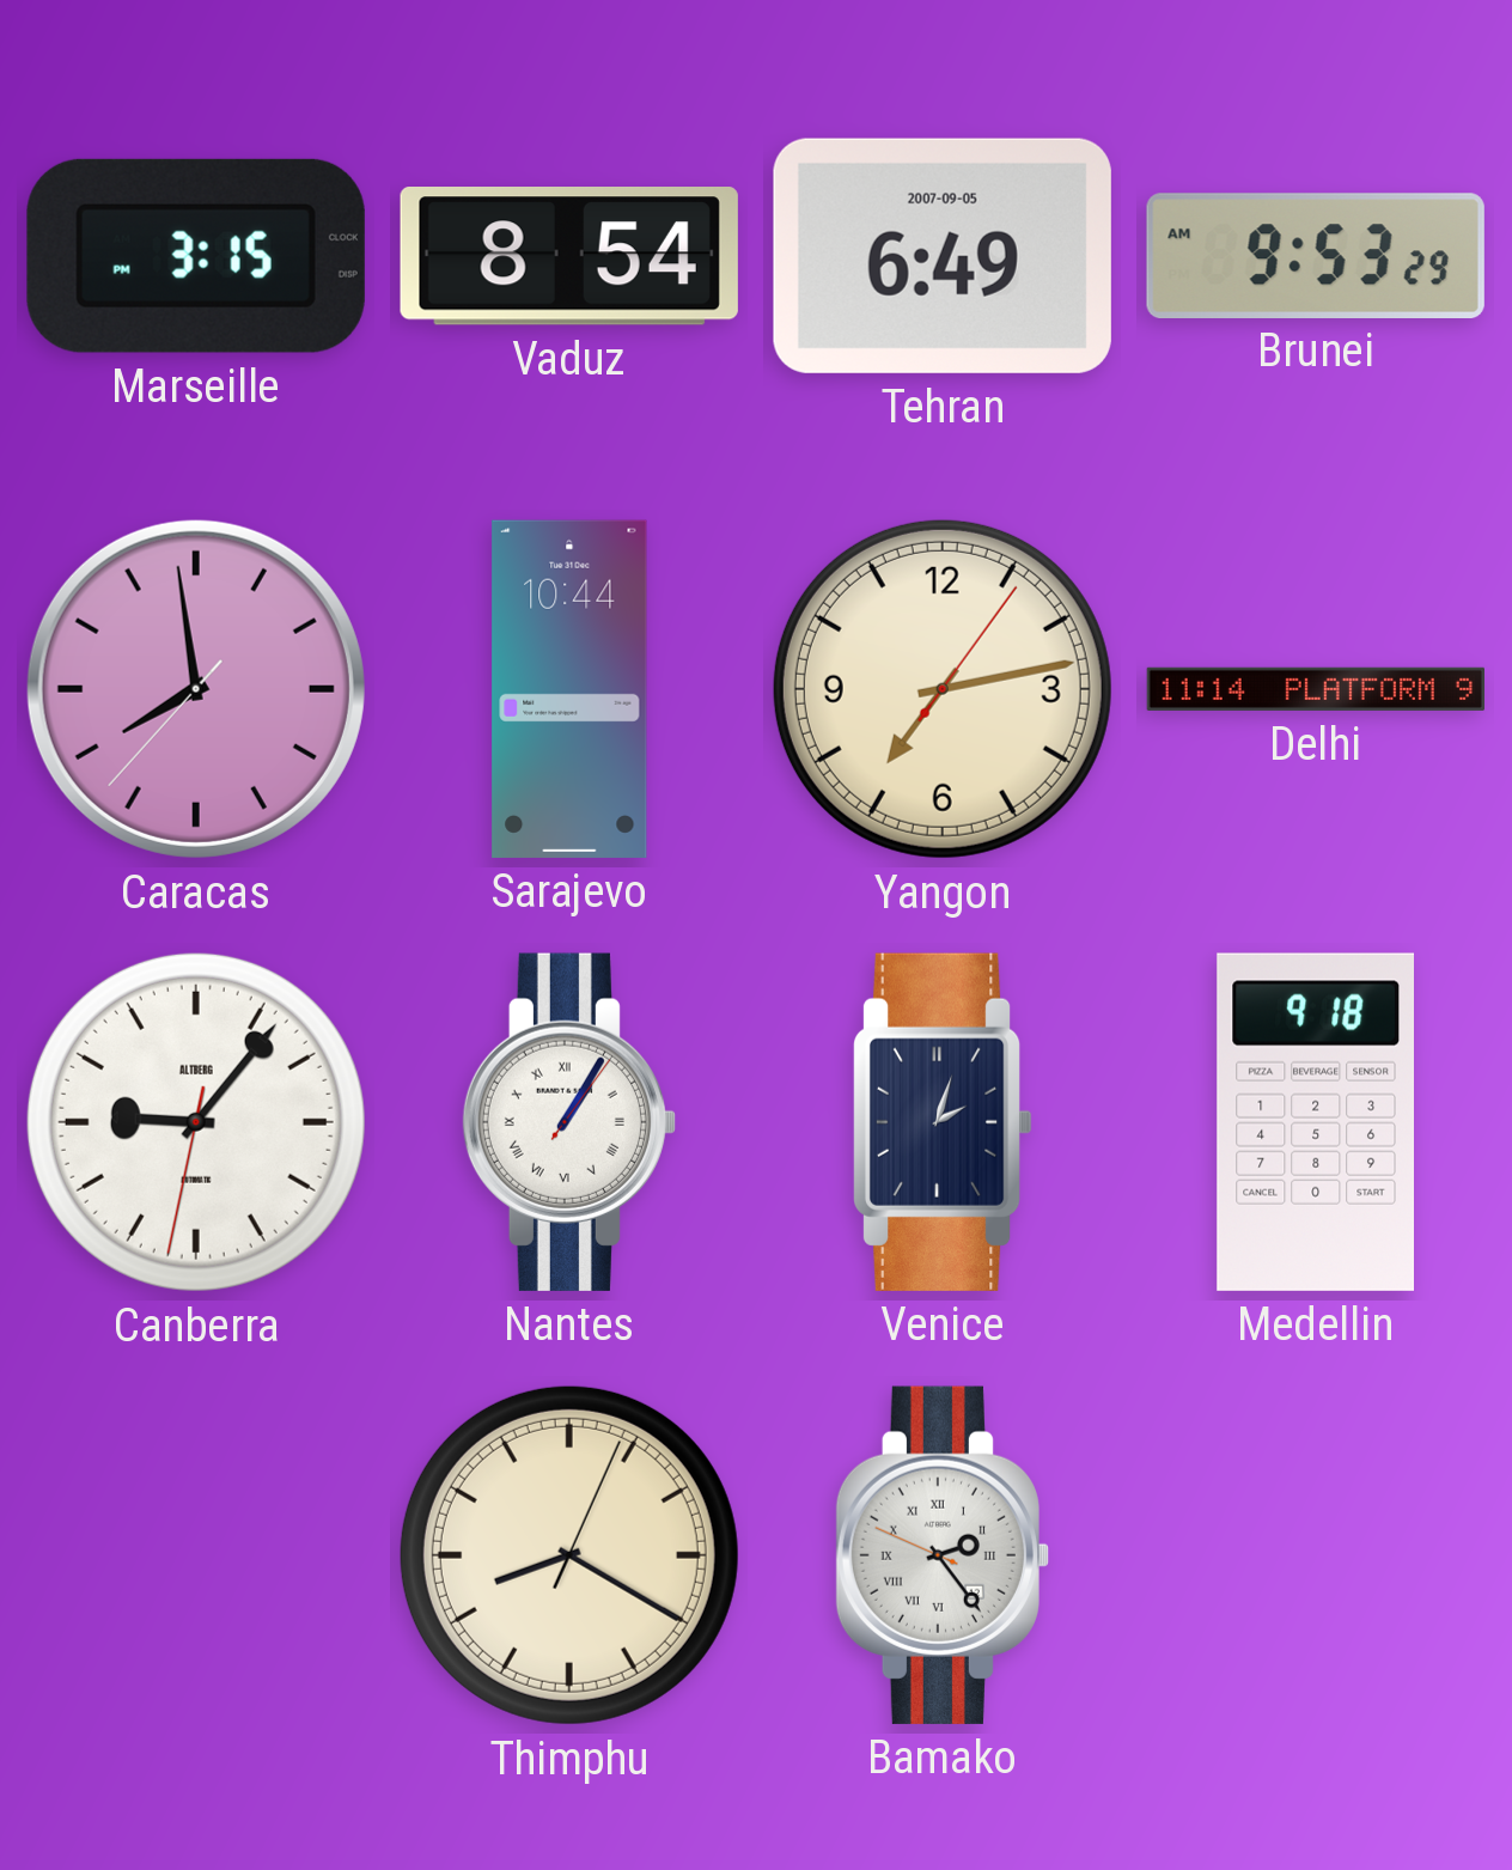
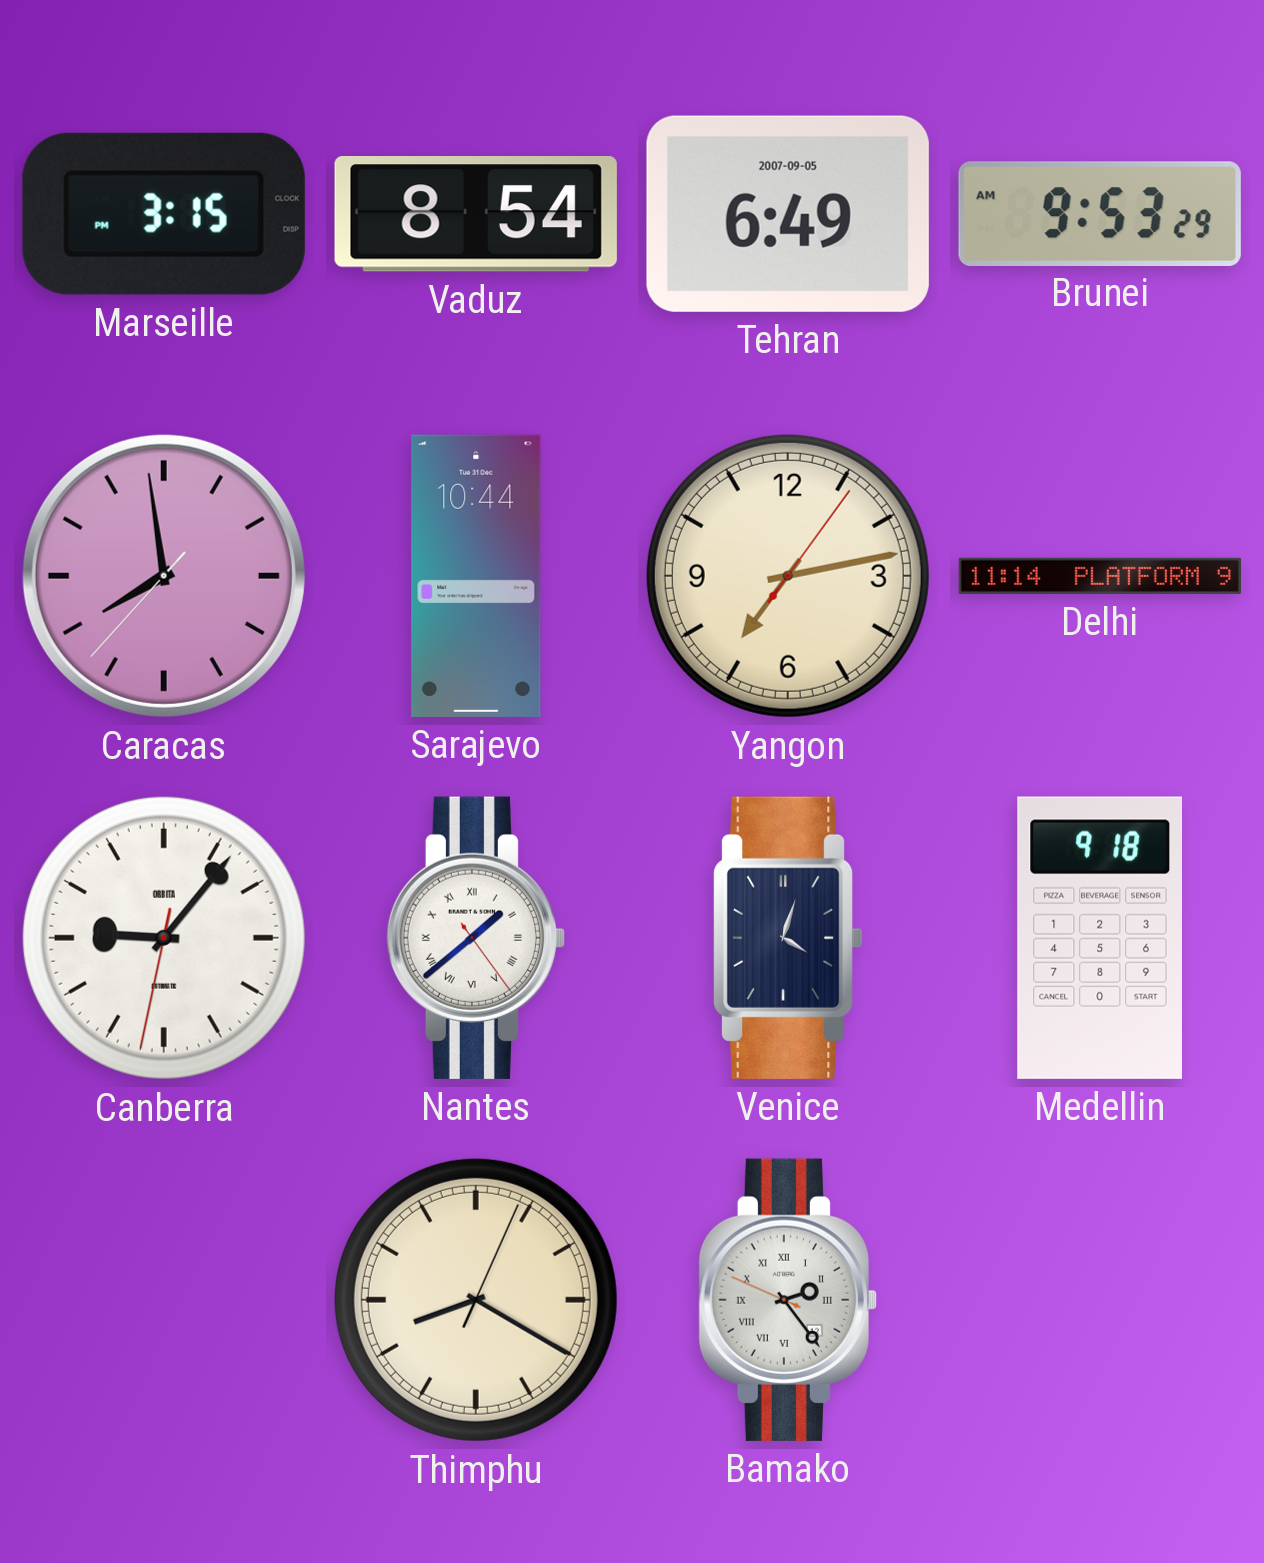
Canberra brand: ALTBERG -> ORBITA (164, 938)
Nantes: 1:05 -> 1:38 (476, 938)
Venice: 2:03 -> 4:03 (788, 938)
